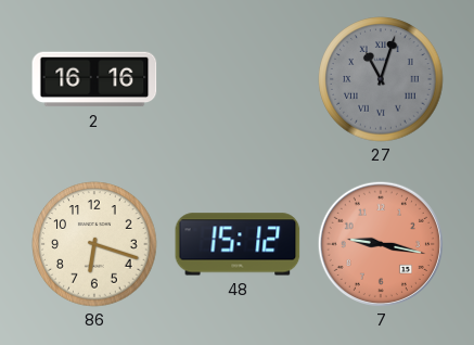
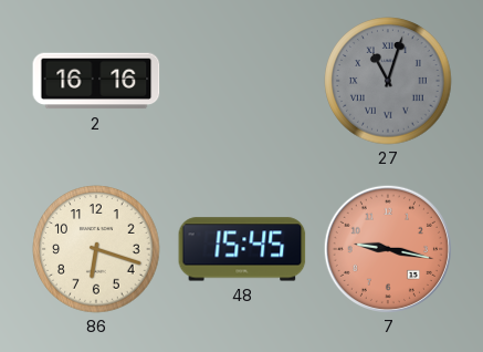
48: 15:12 -> 15:45 (242, 249)
